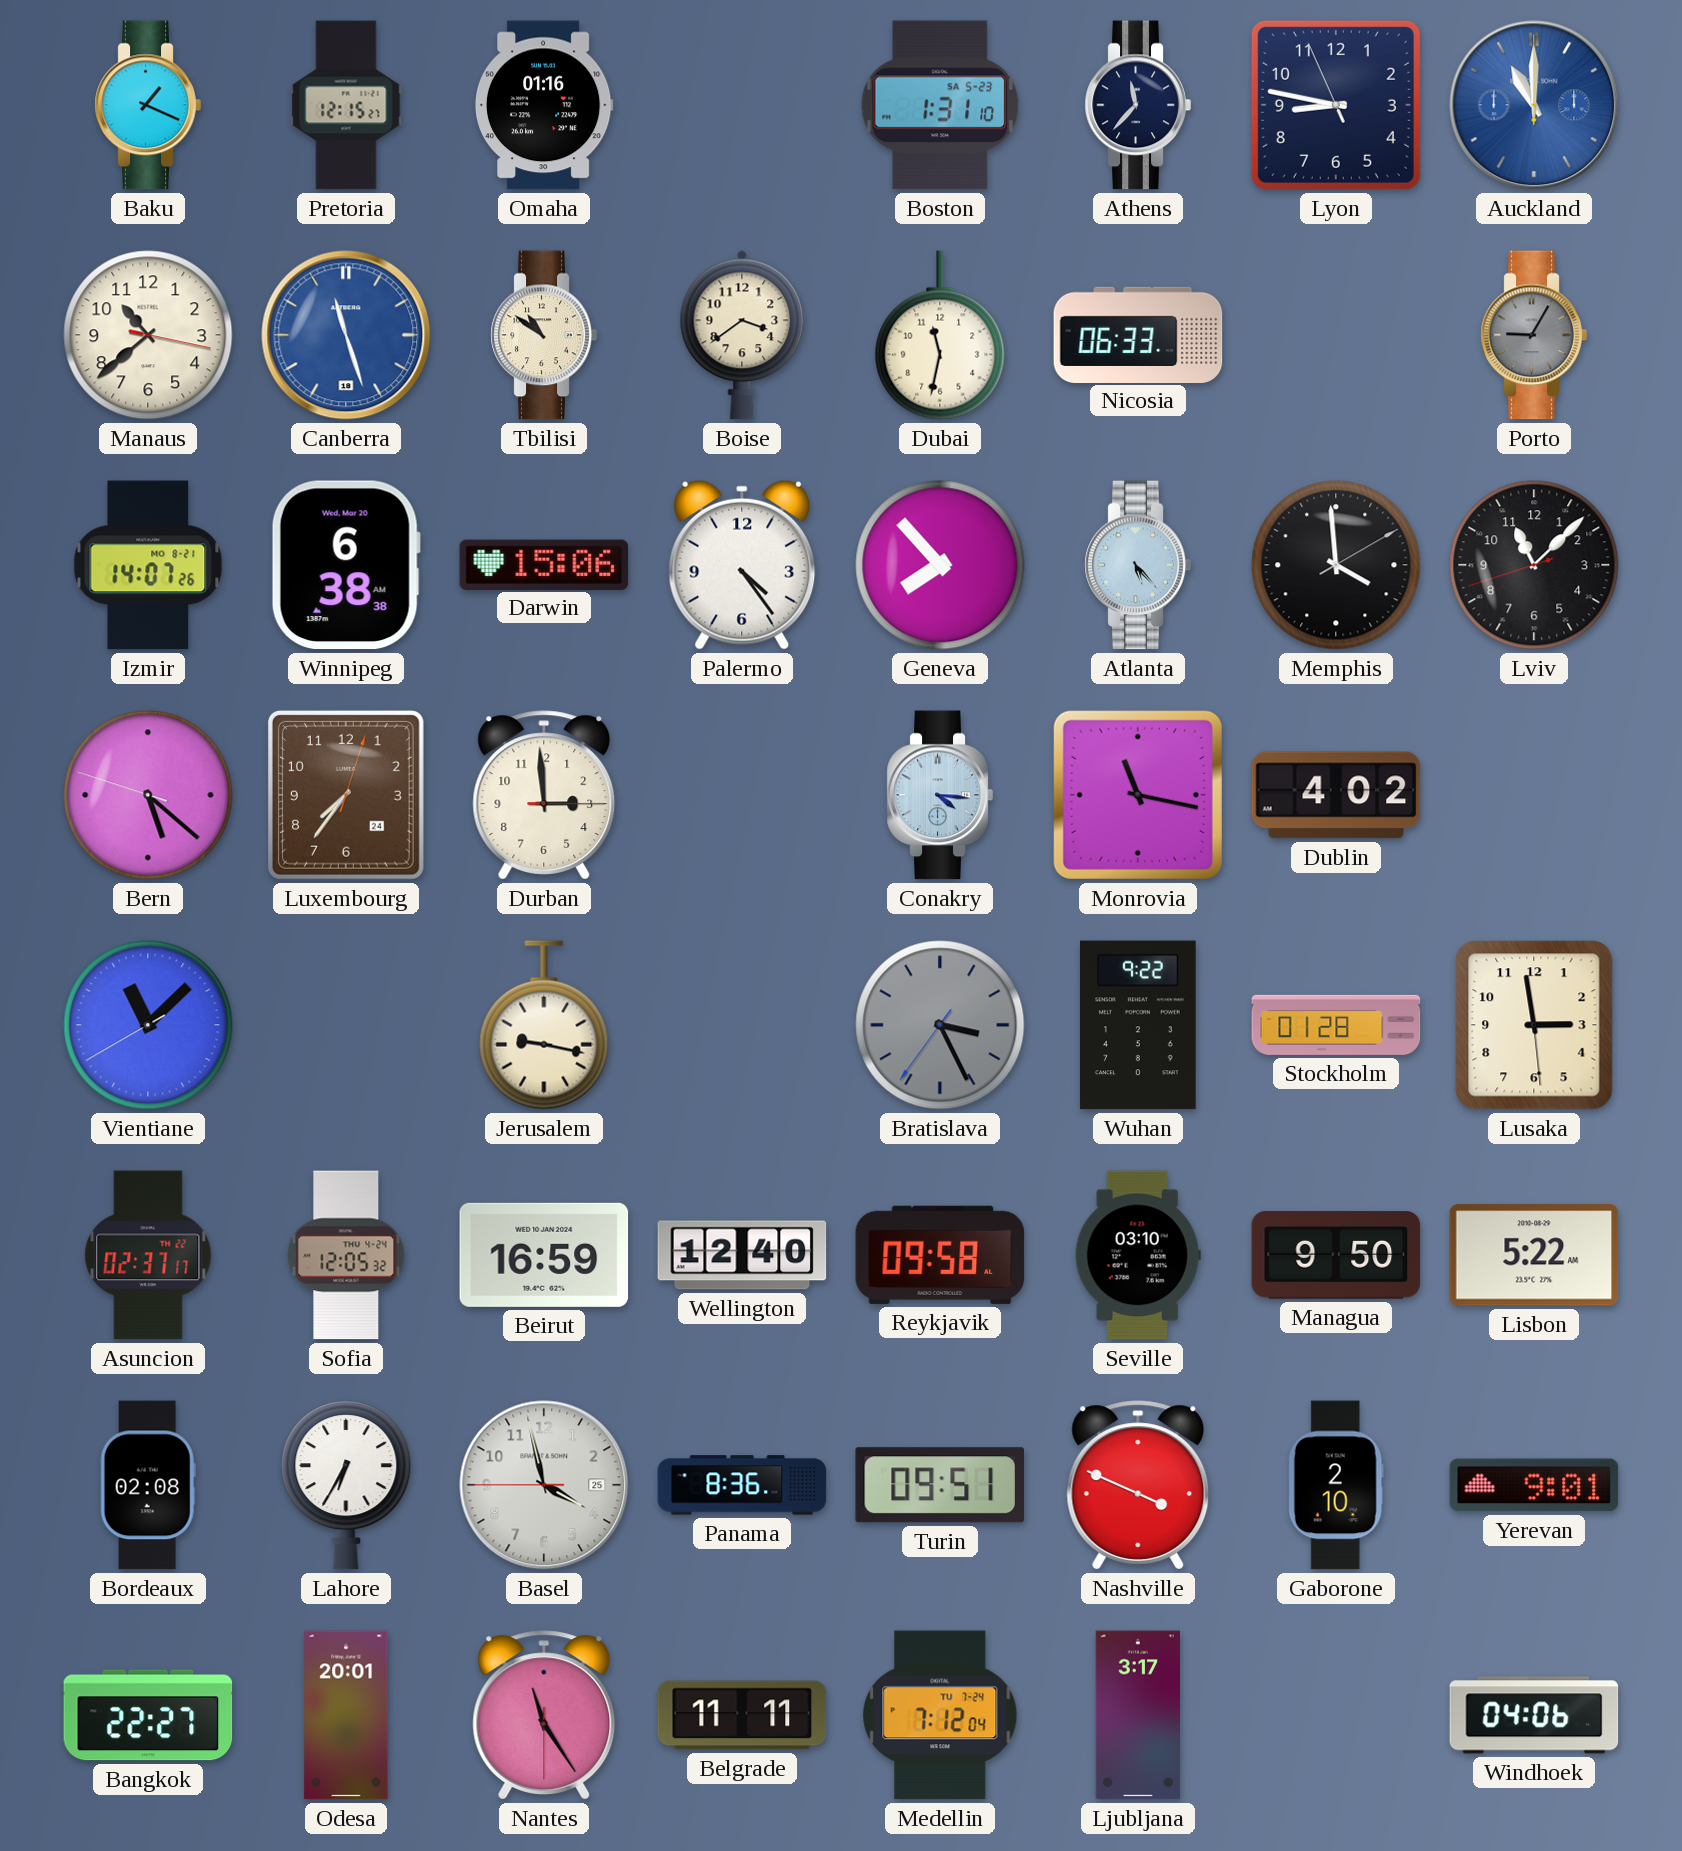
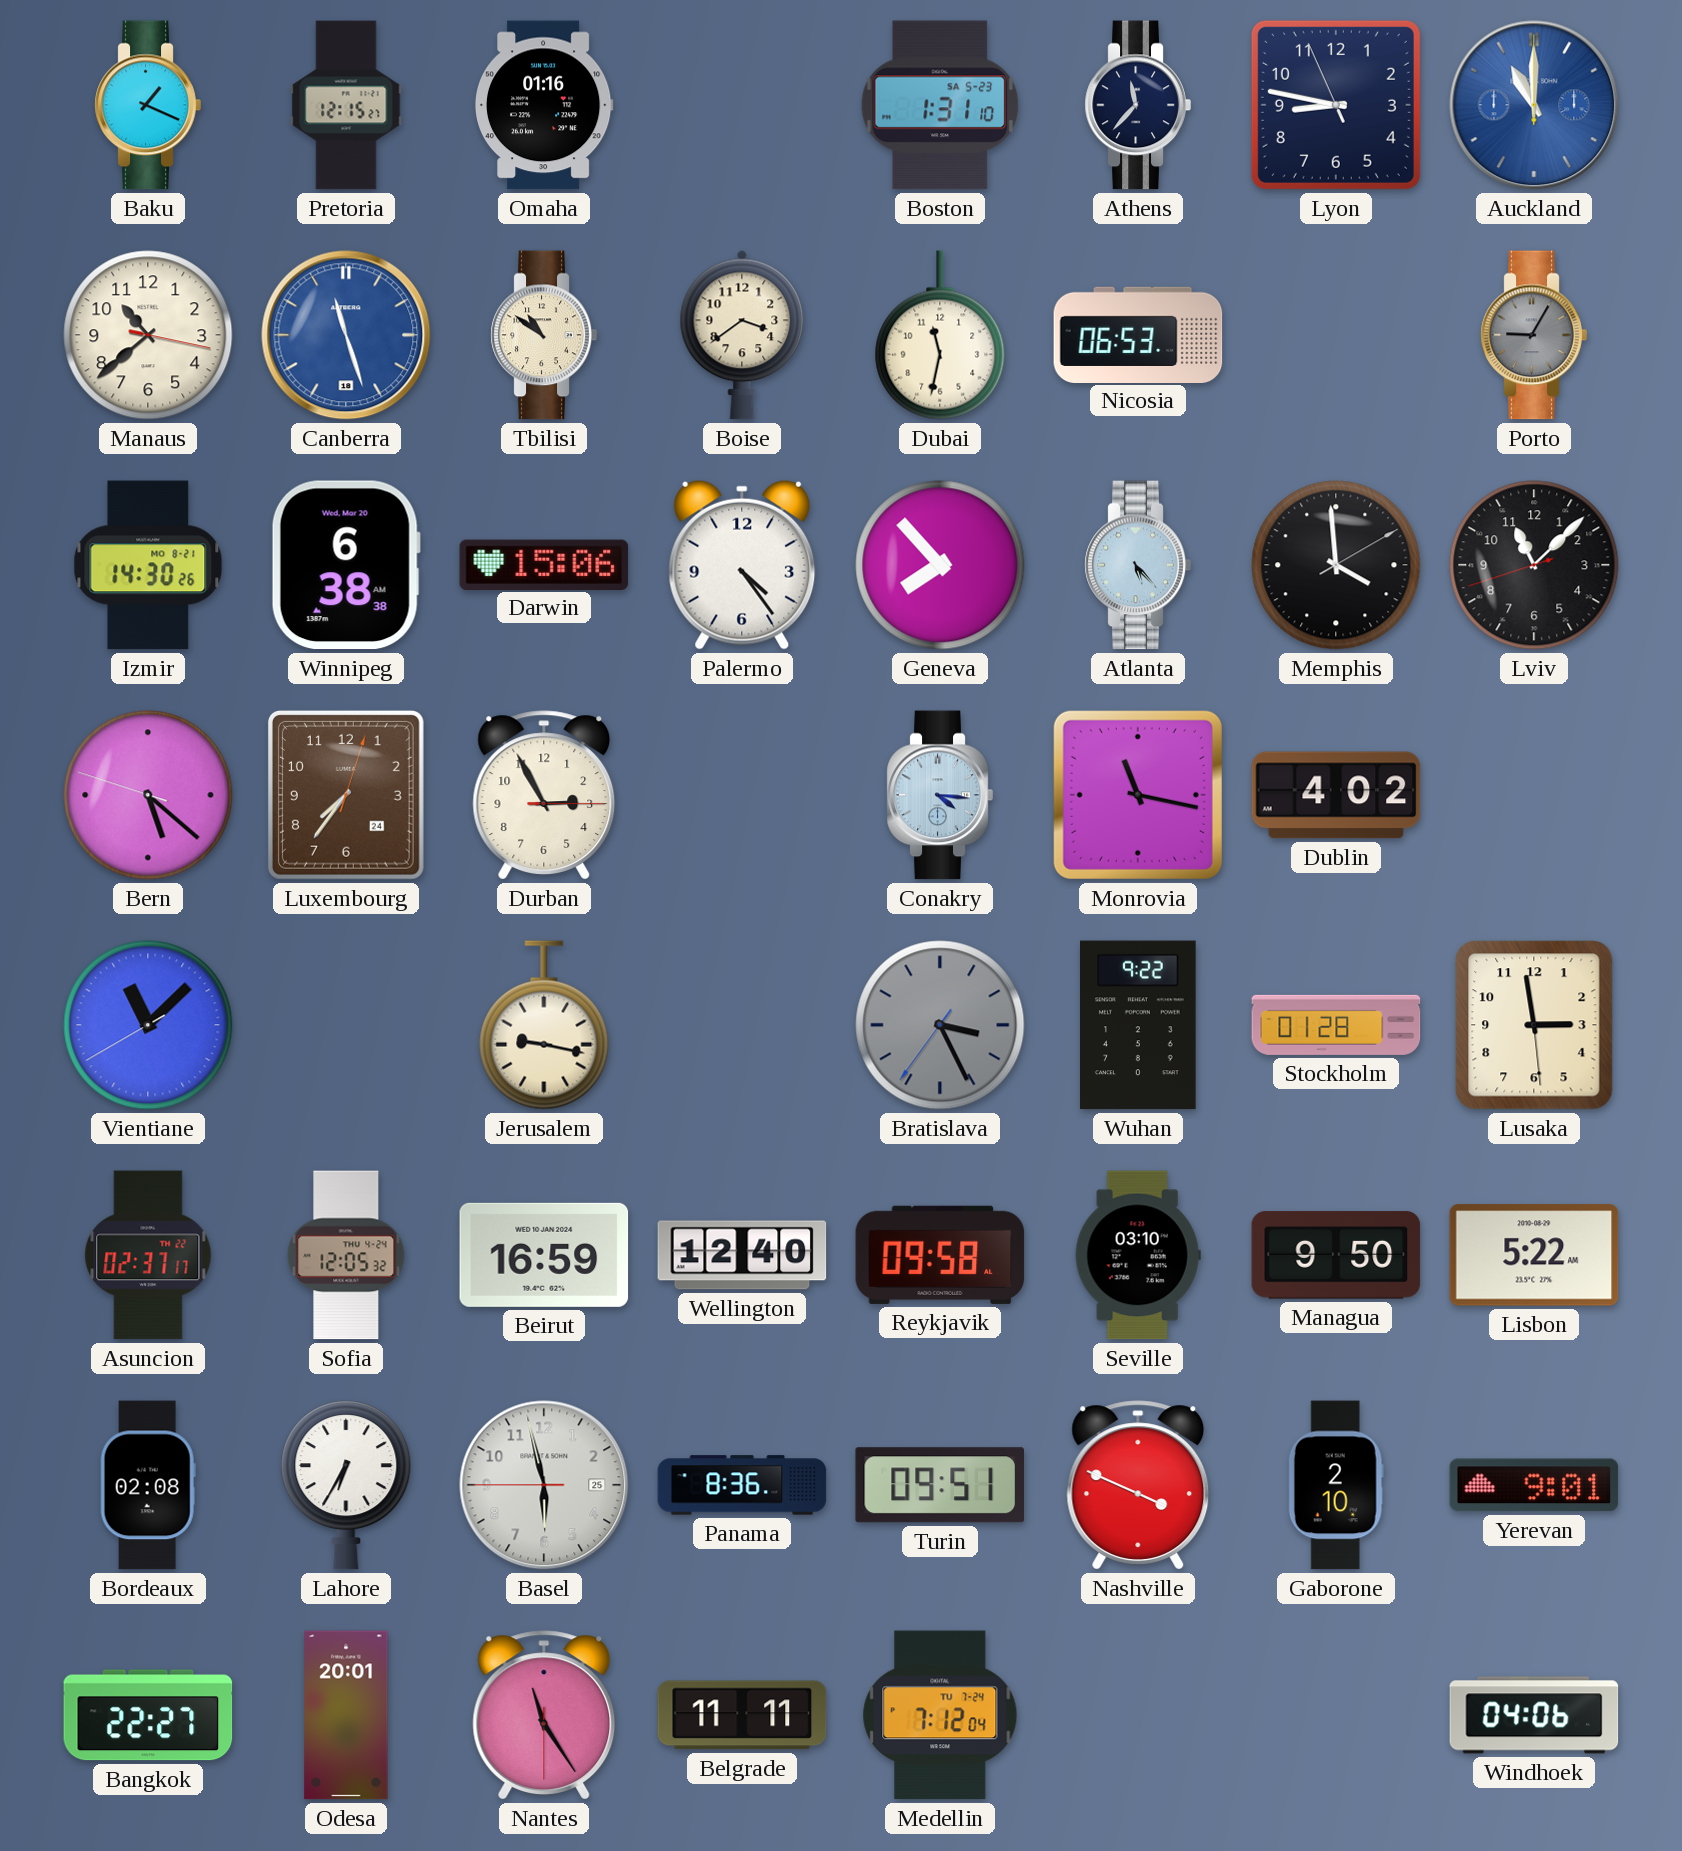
Nicosia: 06:33 -> 06:53 (1138, 334)
Izmir: 14:07 -> 14:30 (148, 565)
Durban: 2:59 -> 2:55 (544, 795)
Basel: 3:57 -> 5:57 (544, 1485)
Ljubljana: 3:17 -> none (1137, 1715)
